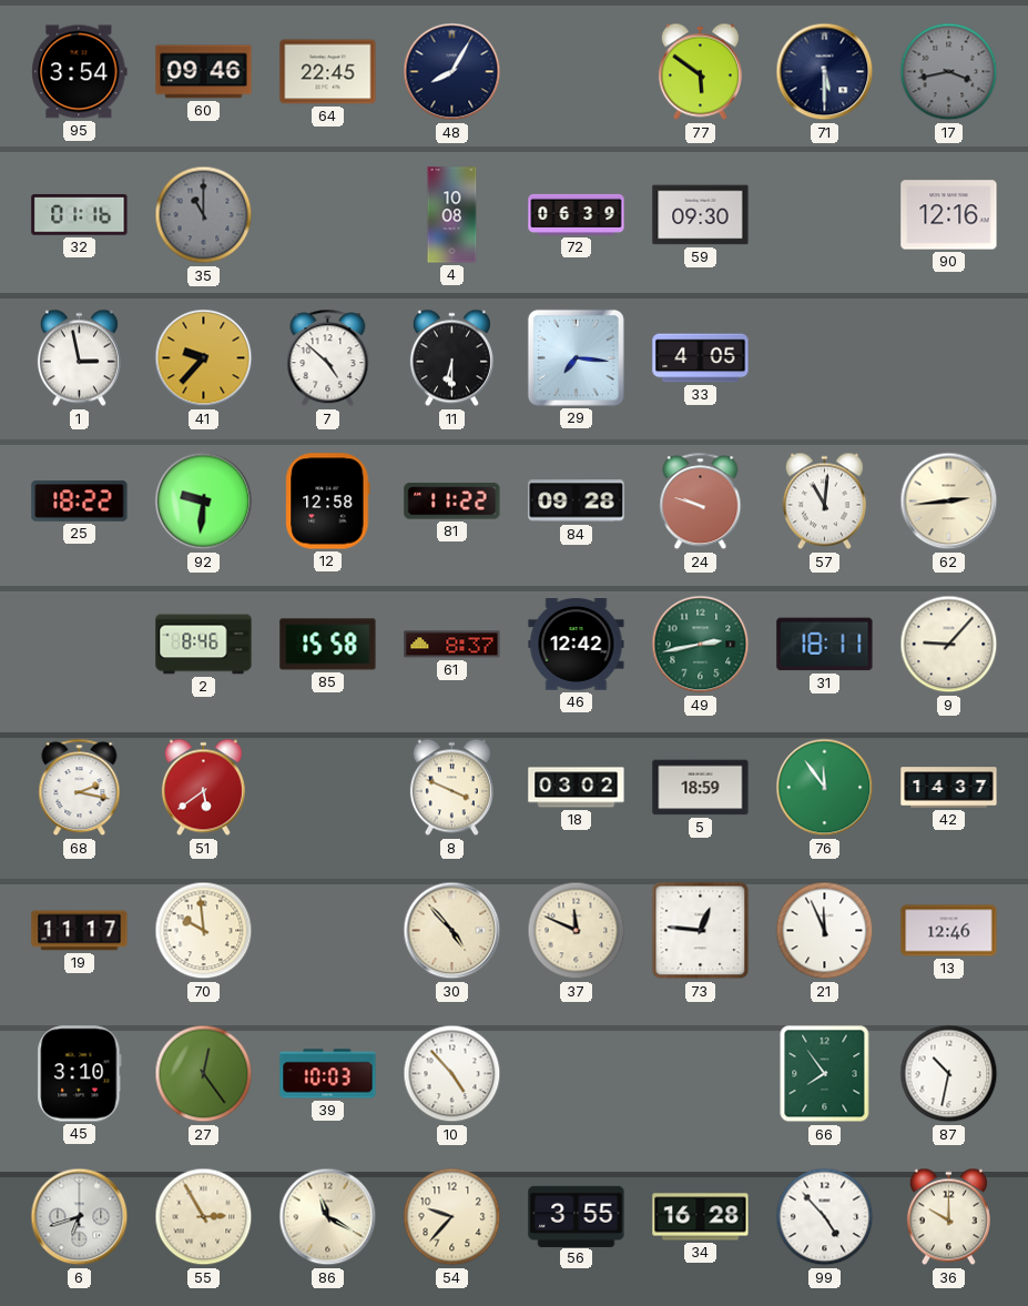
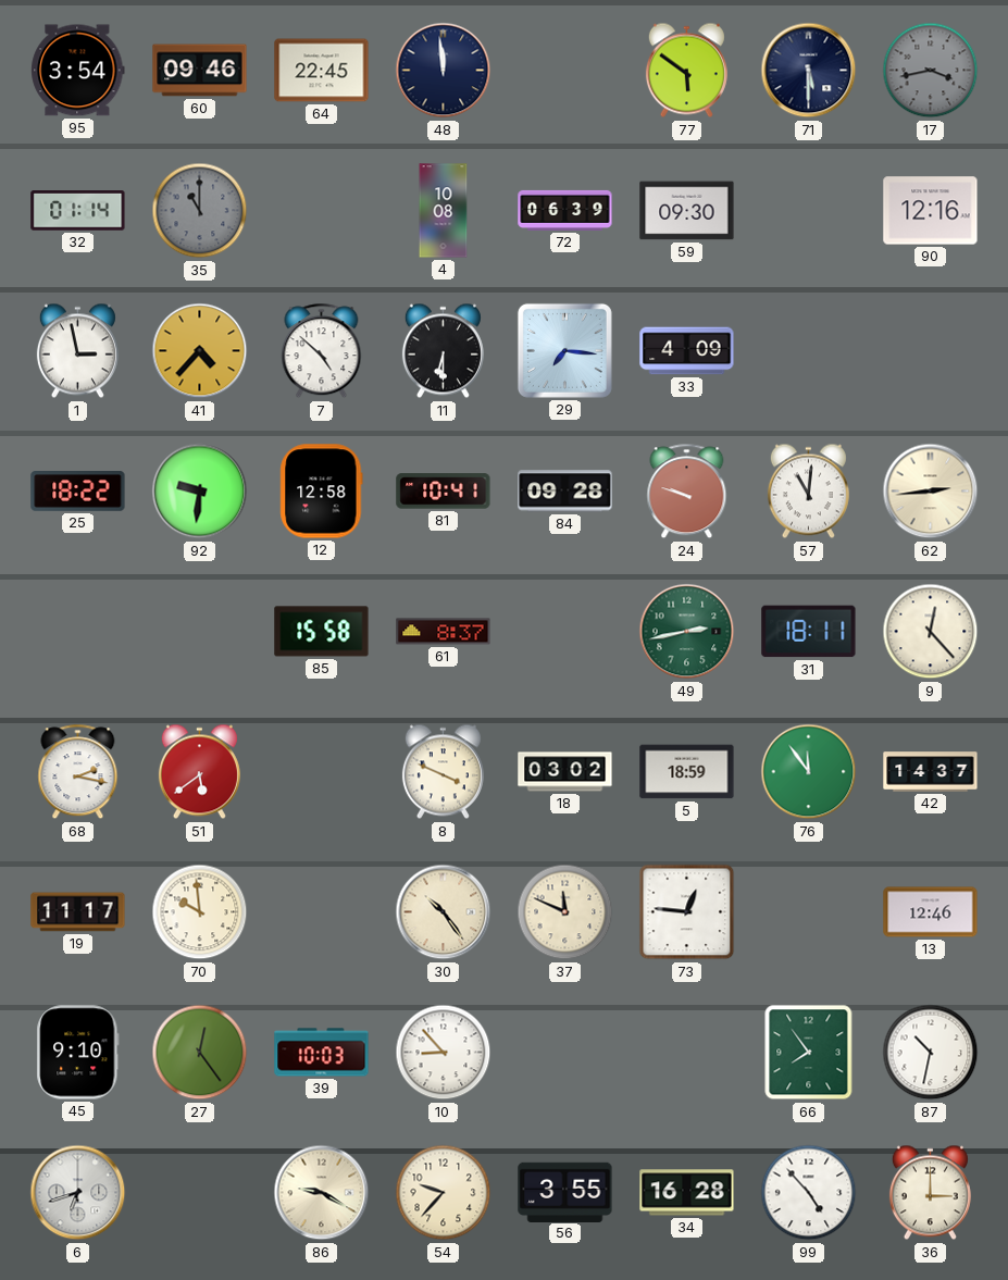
48: 8:05 -> 11:59 (444, 71)
32: 01:16 -> 01:14 (78, 211)
41: 9:37 -> 4:37 (200, 351)
33: 4:05 -> 4:09 (687, 351)
81: 11:22 -> 10:41 (444, 492)
2: 8:46 -> none (204, 645)
46: 12:42 -> none (577, 645)
9: 9:07 -> 12:23 (931, 632)
30: 4:53 -> 10:24 (444, 912)
21: 11:56 -> none (825, 931)
45: 3:10 -> 9:10 (78, 1053)
10: 4:53 -> 8:53 (444, 1053)
55: 2:55 -> none (204, 1217)
86: 11:20 -> 9:20 (322, 1193)
36: 10:00 -> 3:00 (930, 1193)
